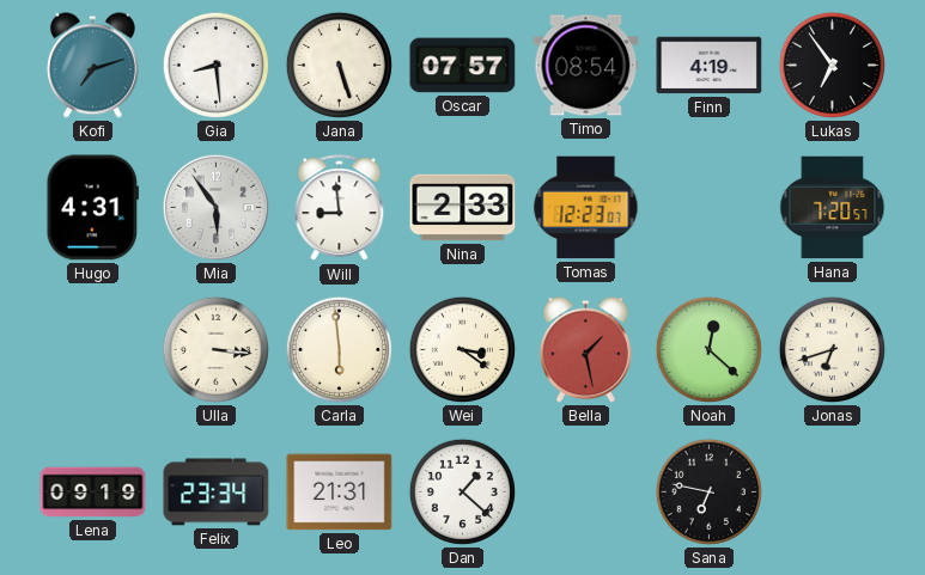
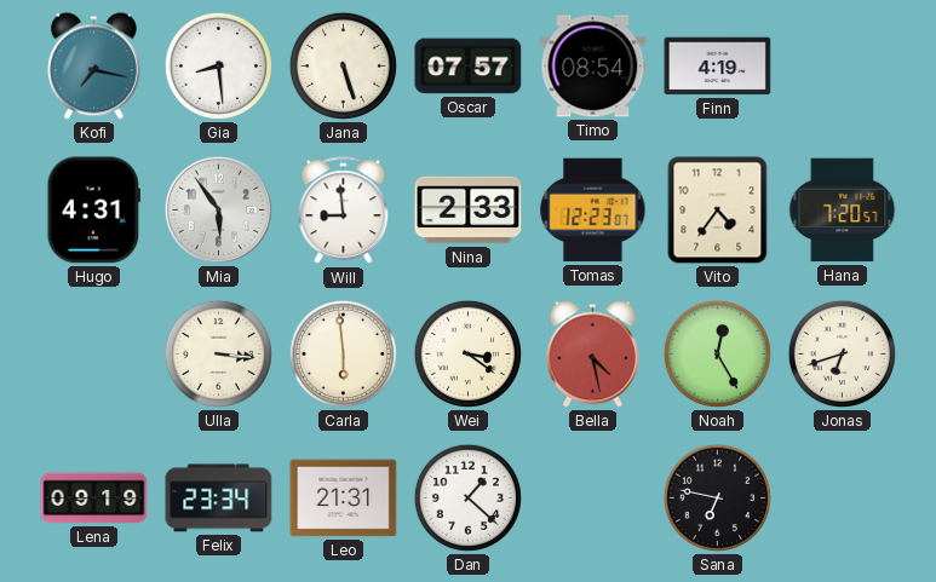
Kofi: 7:12 -> 7:17 (93, 67)
Lukas: 6:54 -> none (832, 65)
Vito: none -> 4:36 (718, 211)
Bella: 1:28 -> 4:28 (592, 355)
Noah: 12:22 -> 12:25 (717, 353)
